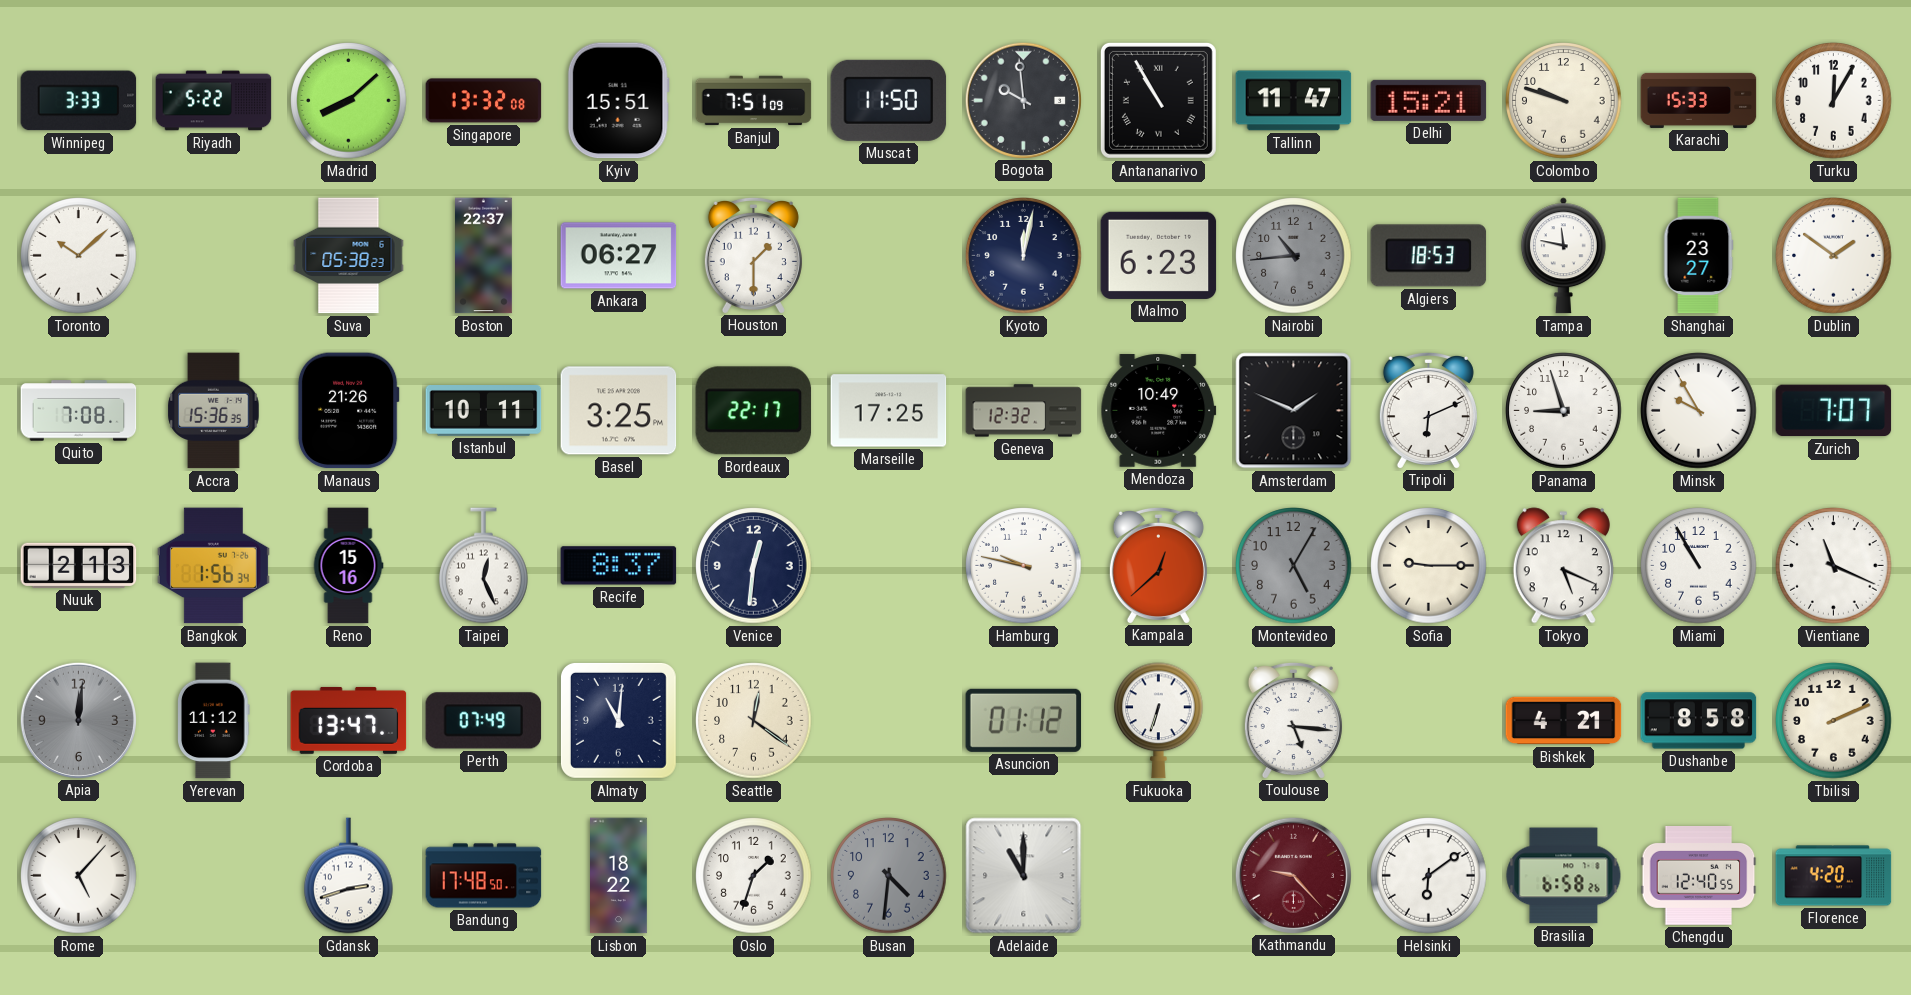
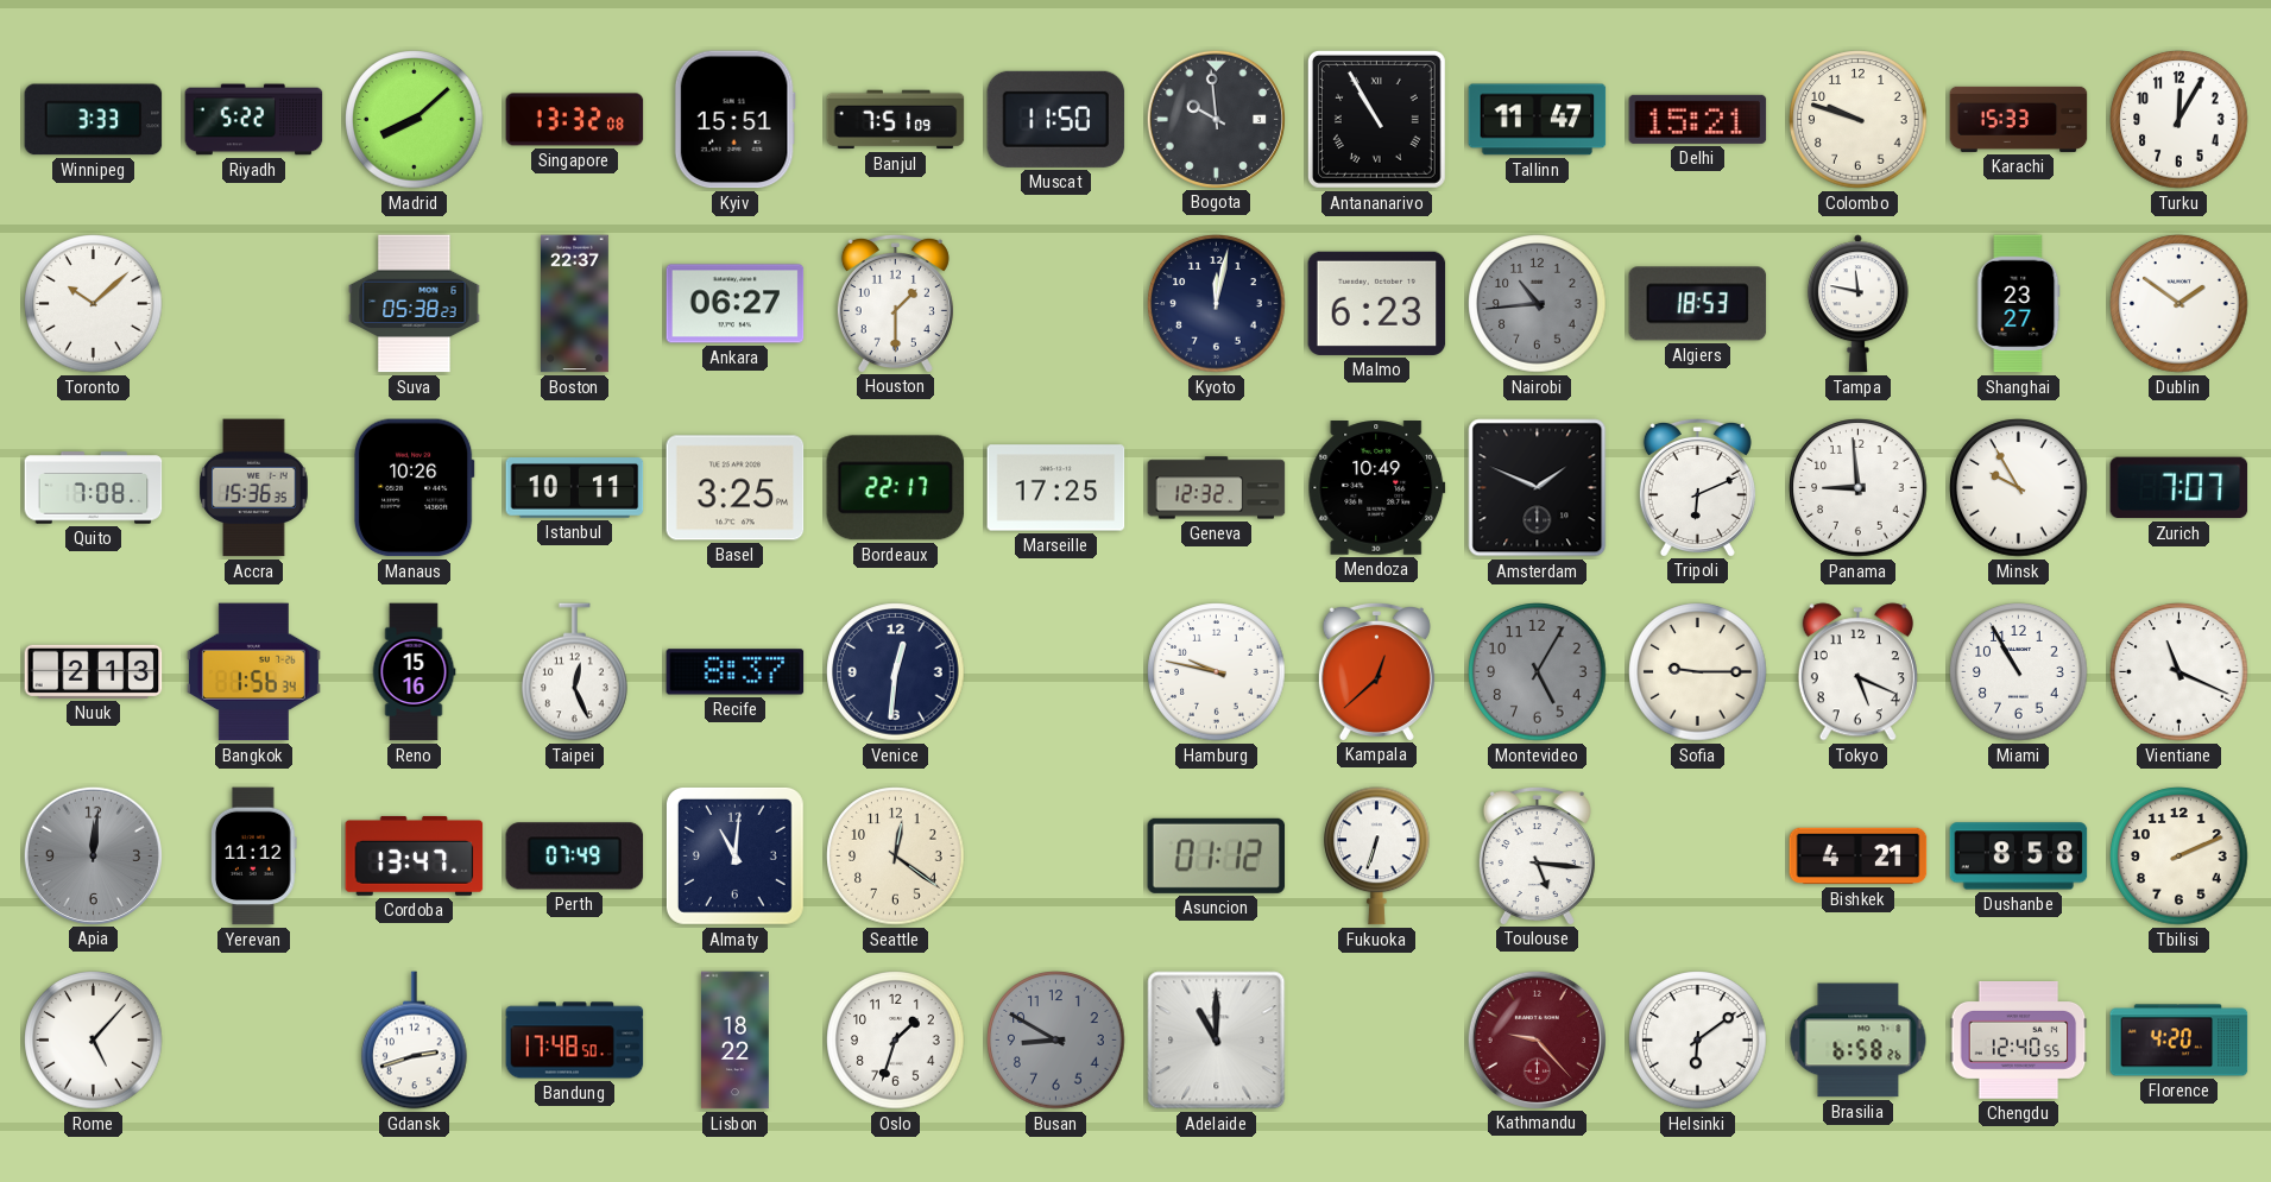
Manaus: 21:26 -> 10:26 (414, 488)
Panama: 8:57 -> 8:59 (1859, 488)
Busan: 4:31 -> 8:50 (1056, 1041)
